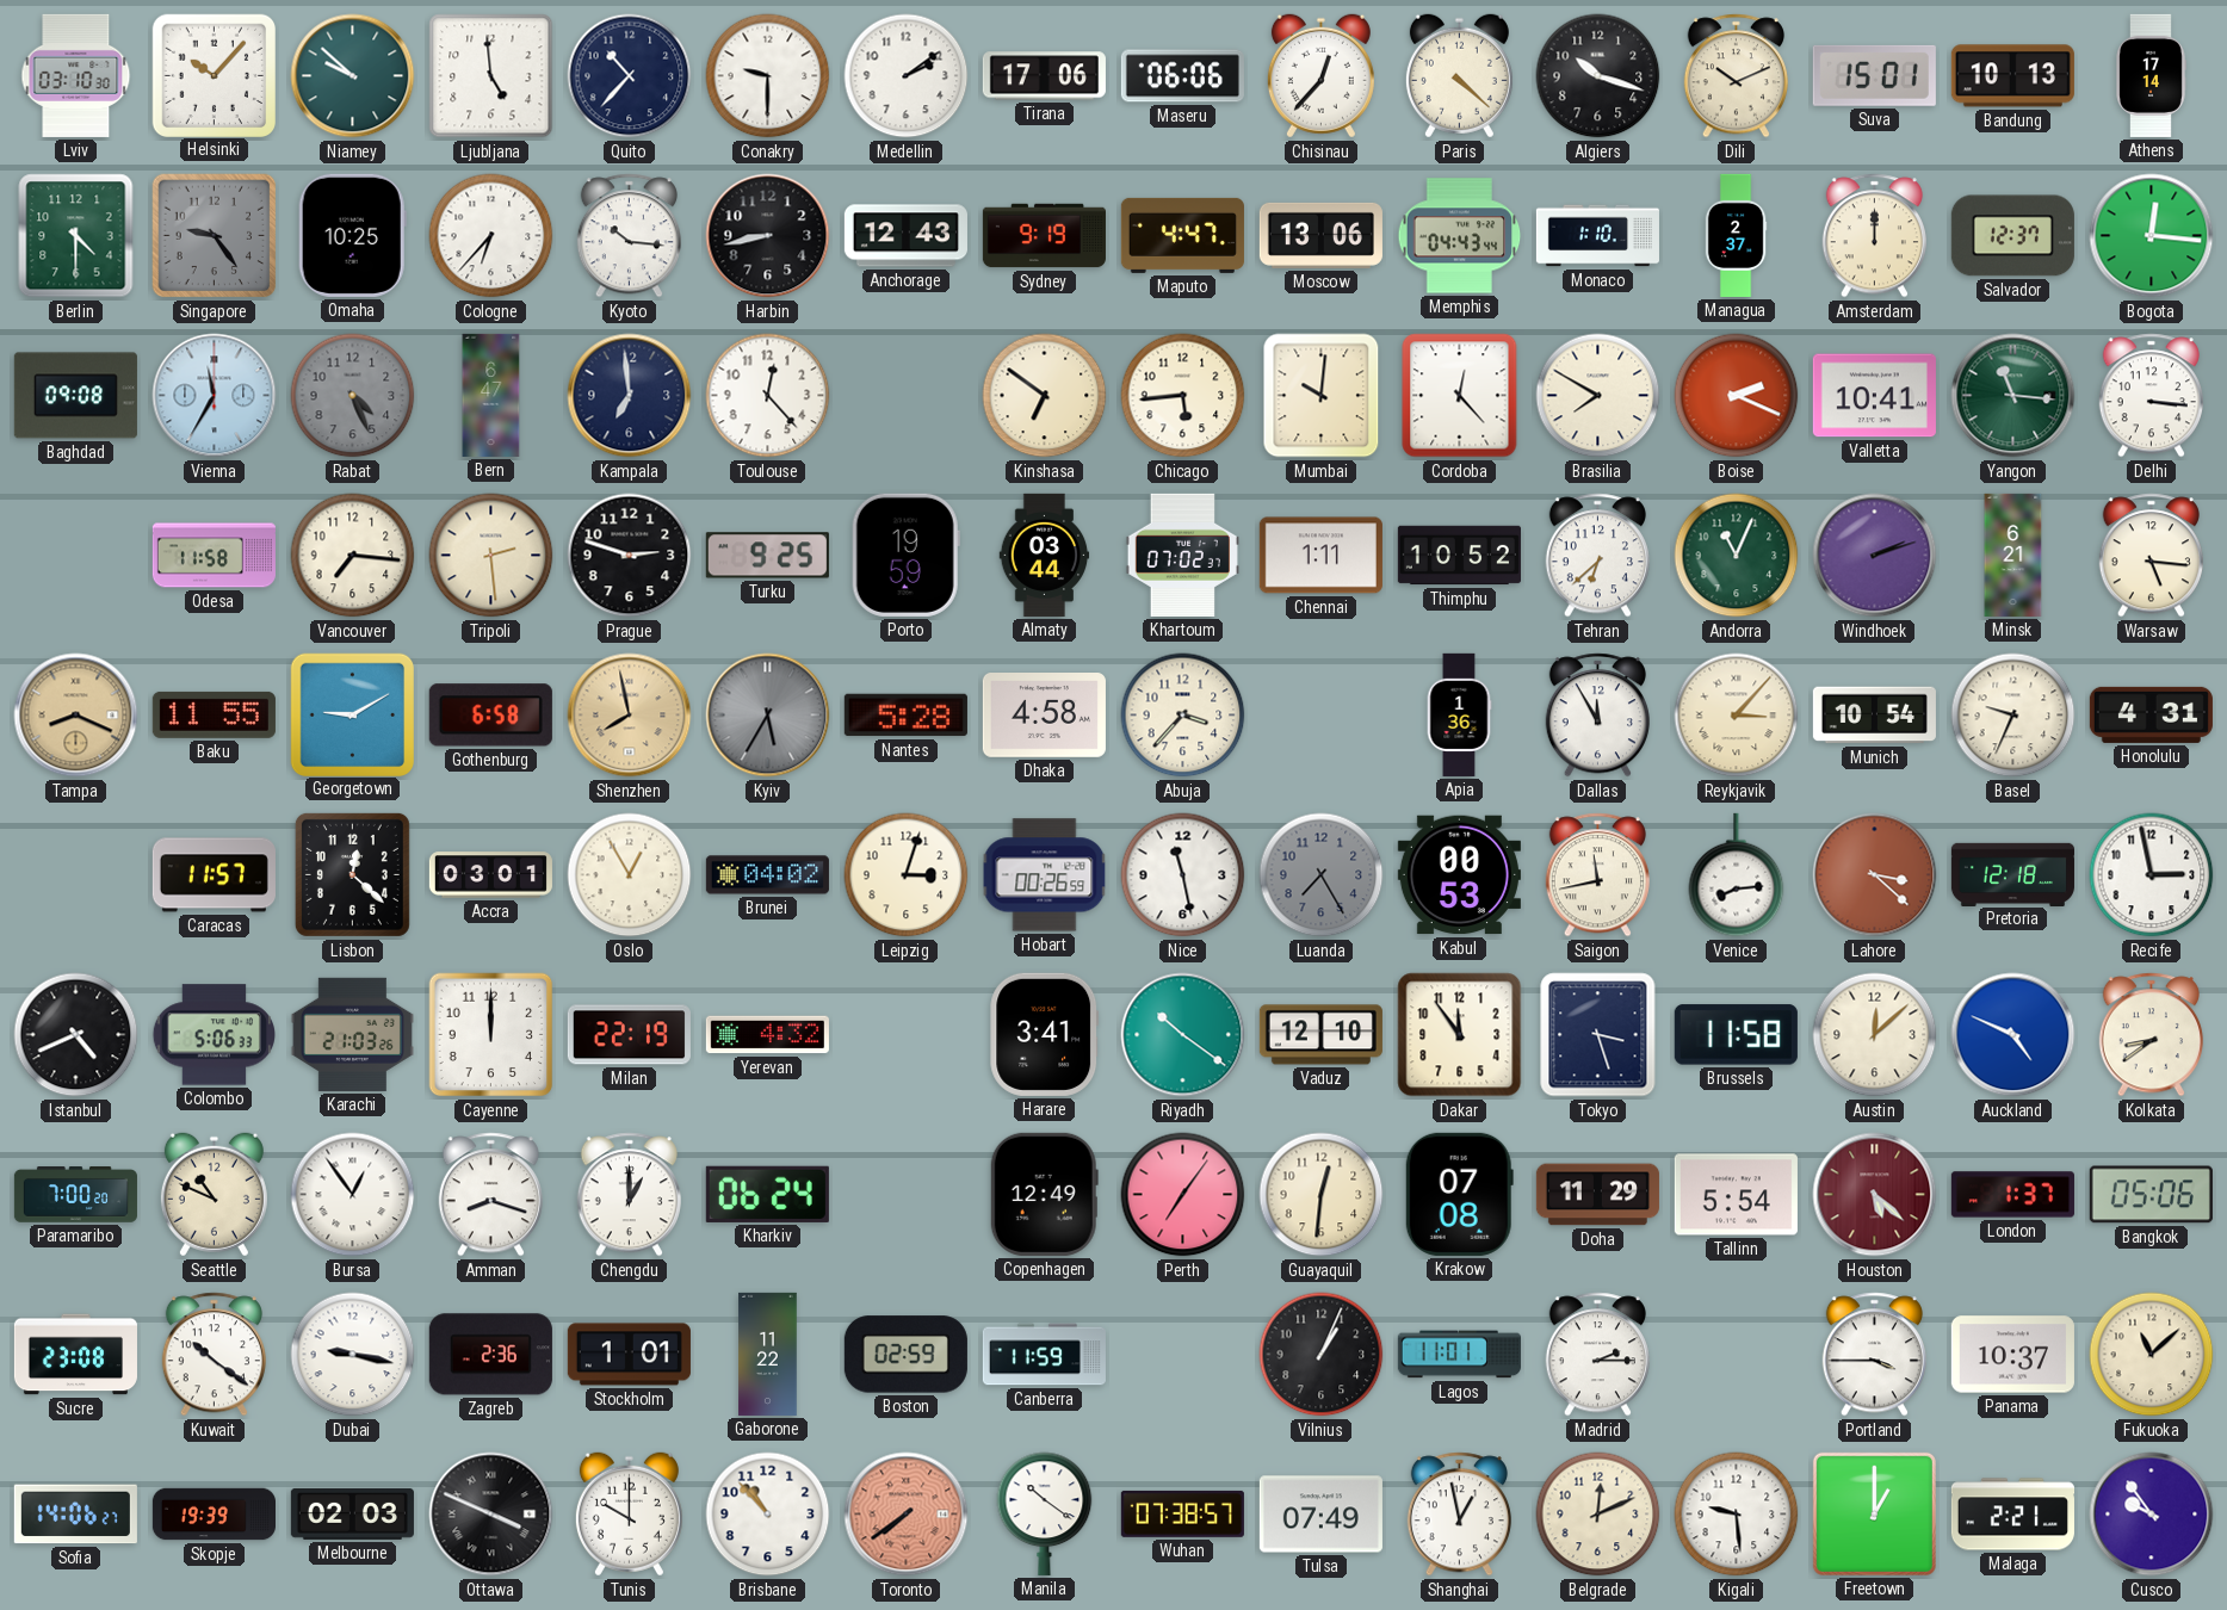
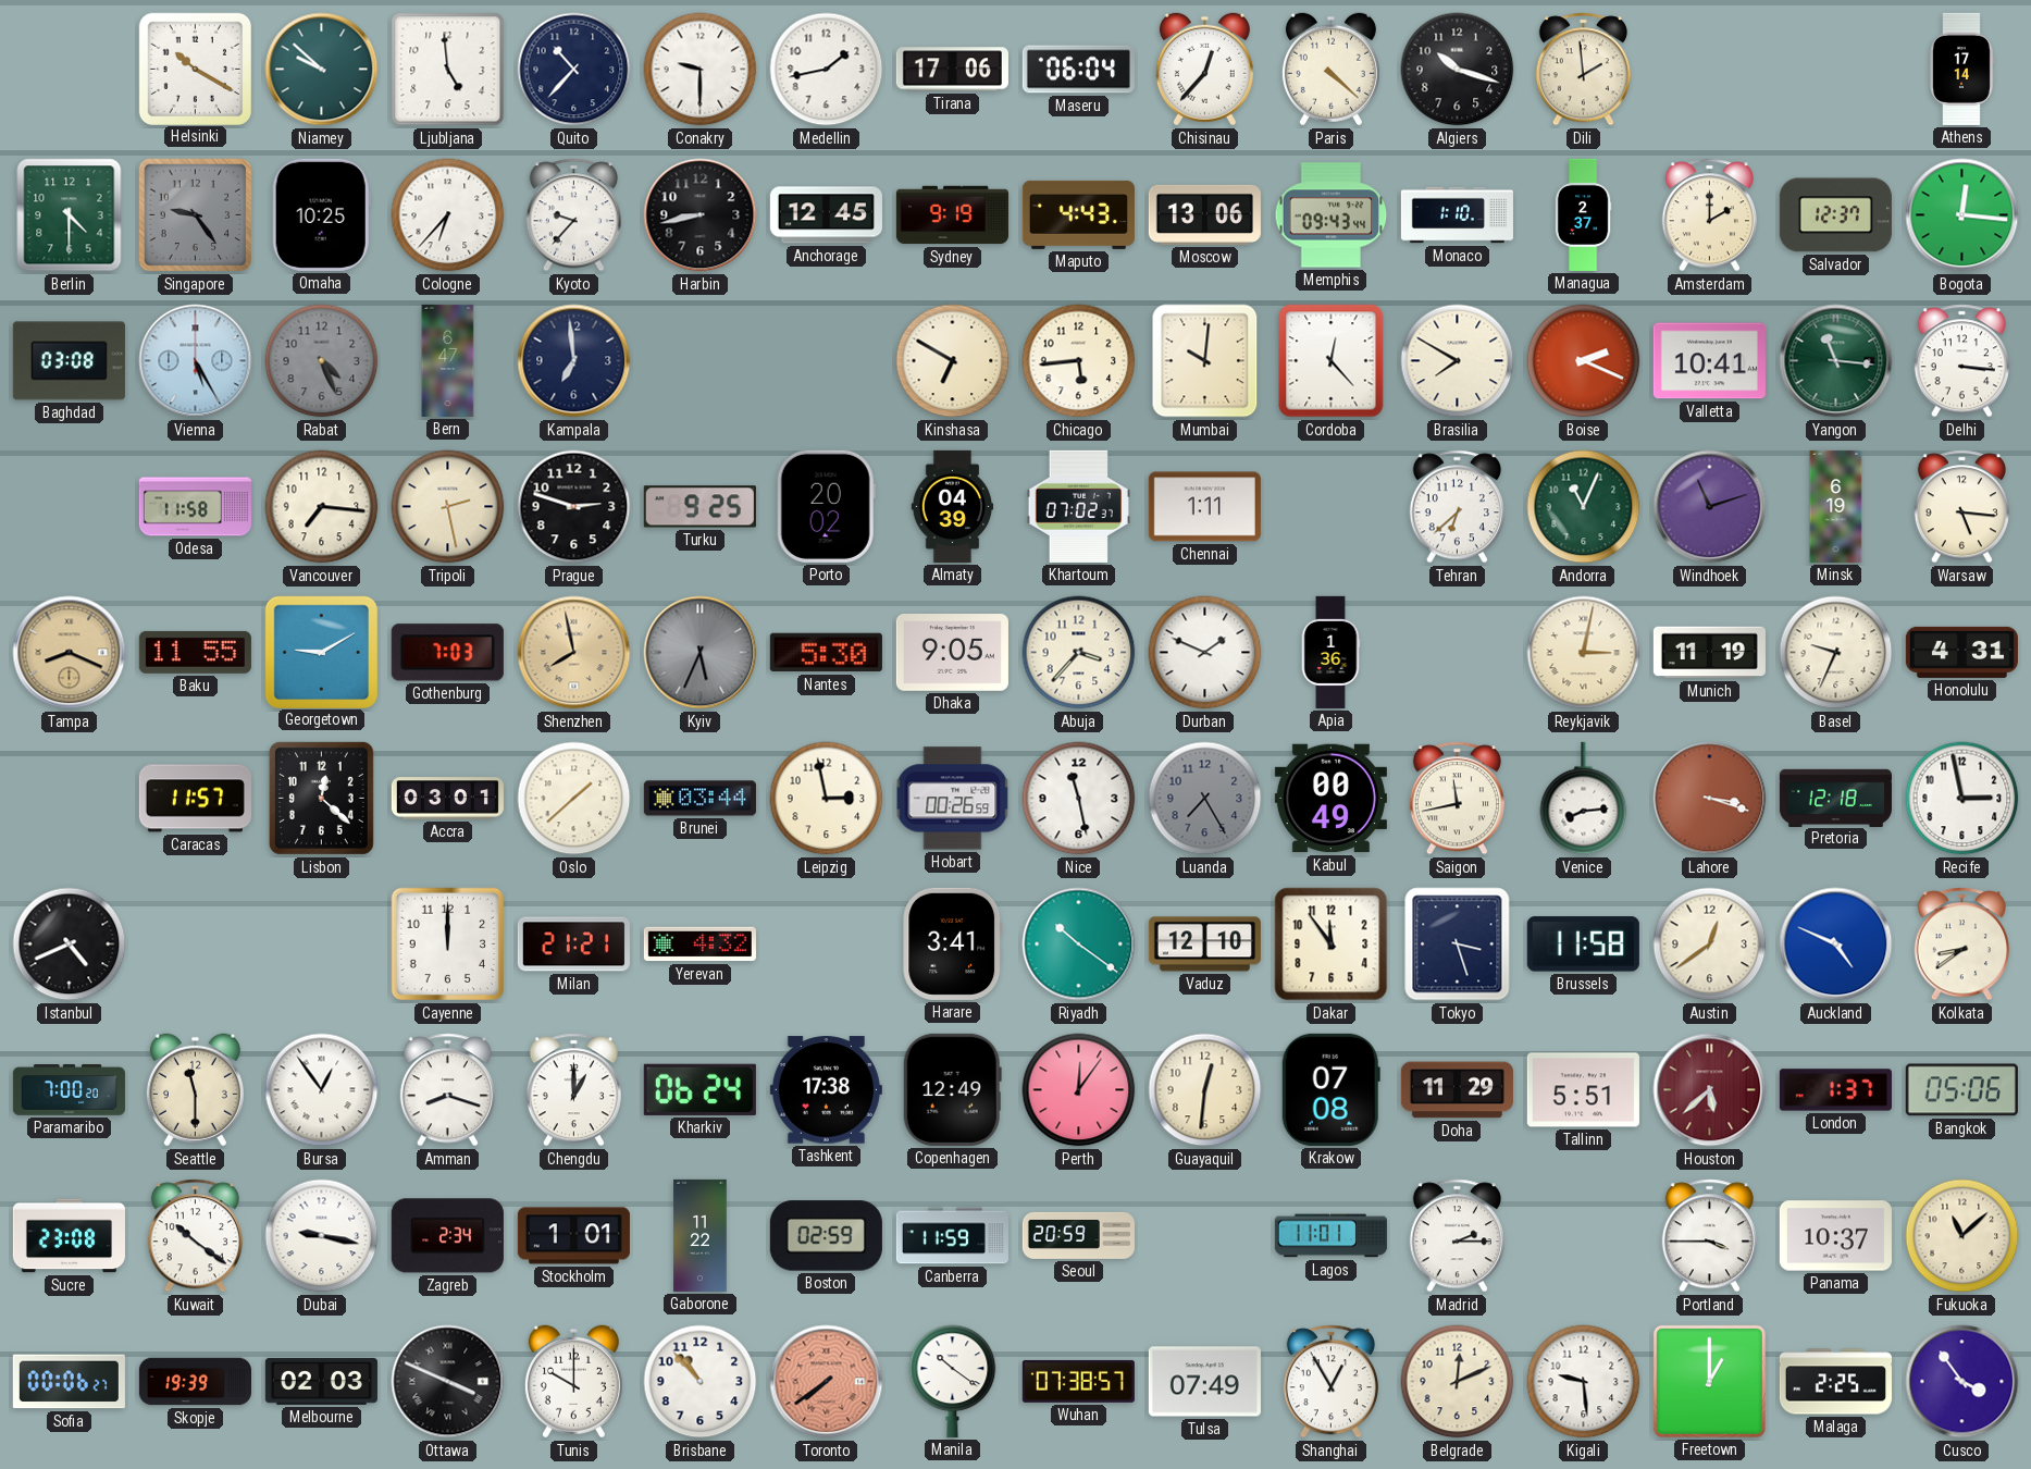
Lviv: 03:10 -> none (76, 75)
Helsinki: 10:07 -> 10:20 (195, 69)
Medellin: 2:09 -> 1:43 (827, 70)
Maseru: 06:06 -> 06:04 (1078, 70)
Dili: 10:11 -> 1:59 (1583, 70)
Suva: 15:01 -> none (1874, 75)
Bandung: 10:13 -> none (2012, 76)
Kyoto: 10:16 -> 9:37 (573, 215)
Anchorage: 12:43 -> 12:45 (826, 215)
Maputo: 4:47 -> 4:43 (1078, 214)
Memphis: 04:43 -> 09:43 (1332, 215)
Amsterdam: 12:00 -> 2:00 (1709, 215)
Baghdad: 09:08 -> 03:08 (69, 361)
Vienna: 11:35 -> 5:25 (196, 361)
Toulouse: 12:23 -> none (768, 396)
Kinshasa: 6:51 -> 6:50 (953, 361)
Tripoli: 2:29 -> 2:28 (448, 507)
Porto: 19:59 -> 20:02 (826, 506)
Almaty: 03:44 -> 04:39 (953, 506)
Thimphu: 10:52 -> none (1459, 556)
Windhoek: 2:12 -> 11:12 (1710, 507)
Minsk: 6:21 -> 6:19 (1836, 506)
Gothenburg: 6:58 -> 7:03 (447, 653)
Kyiv: 5:35 -> 5:34 (701, 653)
Nantes: 5:28 -> 5:30 (826, 653)
Dhaka: 4:58 -> 9:05 (952, 653)
Durban: none -> 1:49 (1205, 653)
Dallas: 11:55 -> none (1597, 716)
Reykjavik: 3:07 -> 3:02 (1584, 653)
Munich: 10:54 -> 11:19 (1709, 653)
Oslo: 12:55 -> 1:38 (574, 799)
Brunei: 04:02 -> 03:44 (699, 799)
Leipzig: 3:03 -> 2:58 (827, 799)
Kabul: 00:53 -> 00:49 (1330, 799)
Lahore: 3:22 -> 3:18 (1710, 799)
Colombo: 5:06 -> none (215, 1035)
Karachi: 21:03 -> none (352, 1034)
Milan: 22:19 -> 21:21 (573, 945)
Austin: 12:08 -> 12:39 (1710, 945)
Seattle: 10:49 -> 11:30 (195, 1090)
Tashkent: none -> 17:38 (826, 1090)
Perth: 7:06 -> 12:06 (1079, 1090)
Tallinn: 5:54 -> 5:51 (1583, 1090)
Houston: 5:22 -> 5:38 (1710, 1090)
Zagreb: 2:36 -> 2:34 (447, 1236)
Seoul: none -> 20:59 (1078, 1235)
Vilnius: 1:04 -> none (1322, 1355)
Sofia: 14:06 -> 00:06 (69, 1382)
Shanghai: 12:58 -> 12:55 (1330, 1382)
Malaga: 2:21 -> 2:25 (1835, 1382)
Cusco: 9:54 -> 3:54 (1962, 1382)
